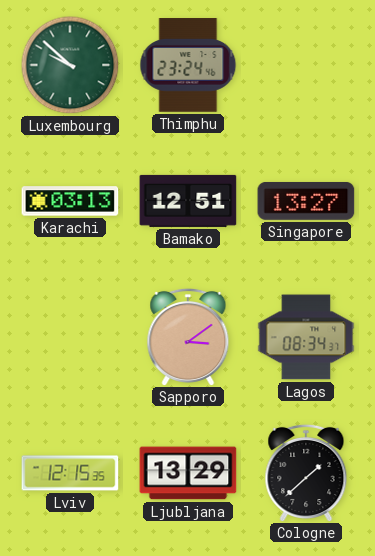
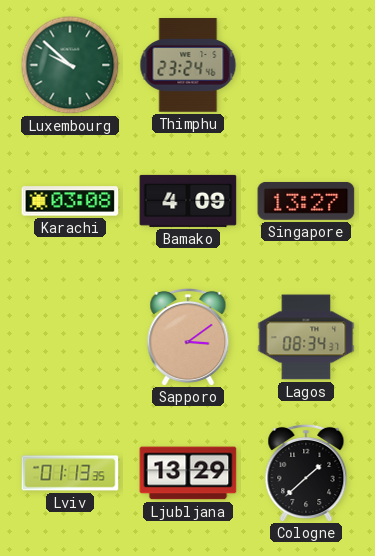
Karachi: 03:13 -> 03:08 (70, 201)
Bamako: 12:51 -> 4:09 (188, 201)
Lviv: 12:15 -> 01:13 (70, 473)
